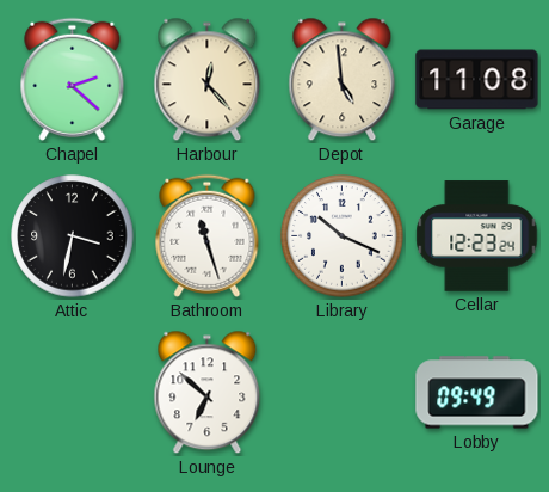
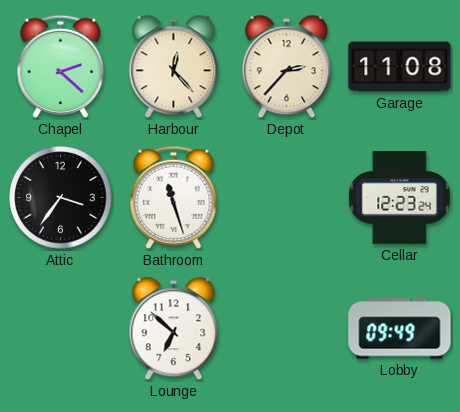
Depot: 4:59 -> 2:37 (287, 67)
Attic: 3:32 -> 3:36 (61, 198)
Library: 10:19 -> none (343, 236)
